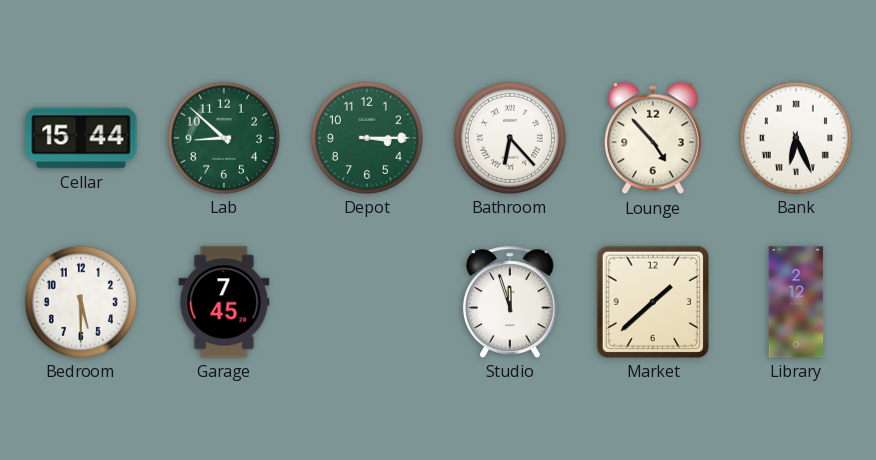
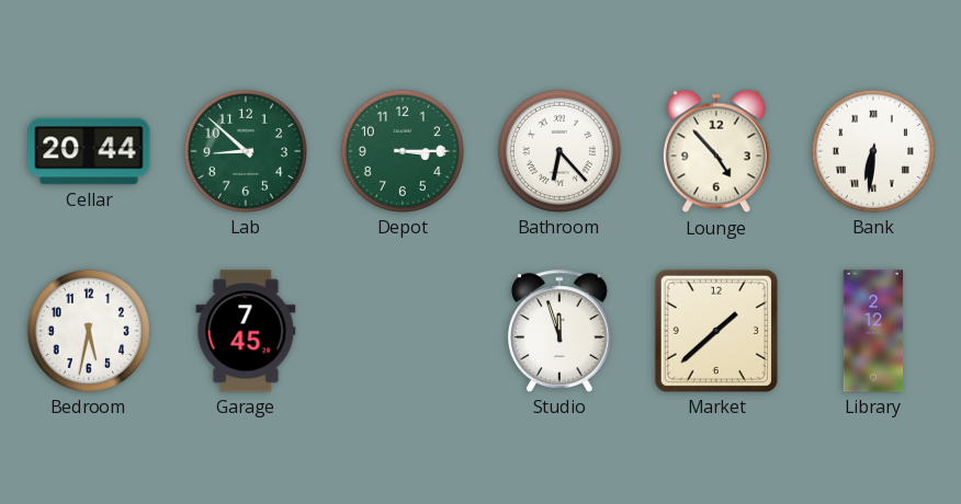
Cellar: 15:44 -> 20:44 (89, 151)
Bank: 6:26 -> 6:31 (873, 151)
Bedroom: 5:30 -> 5:32 (89, 331)
